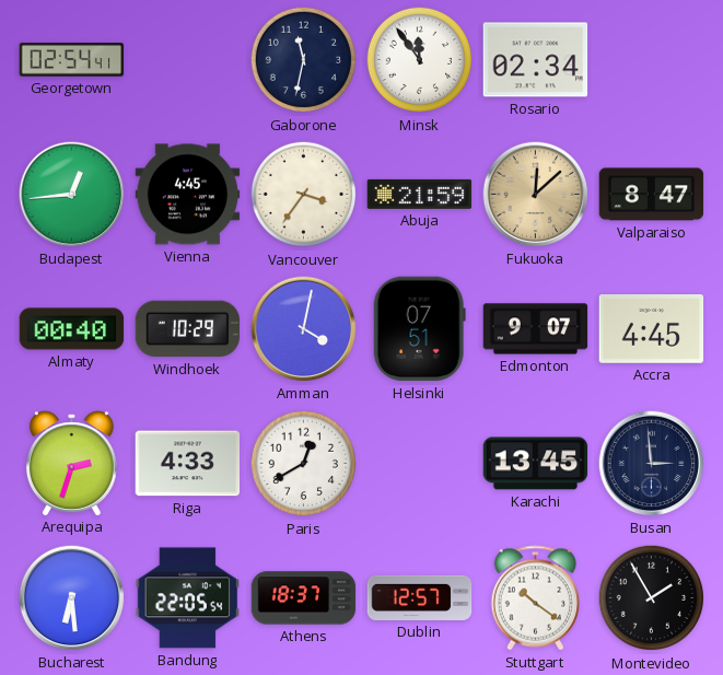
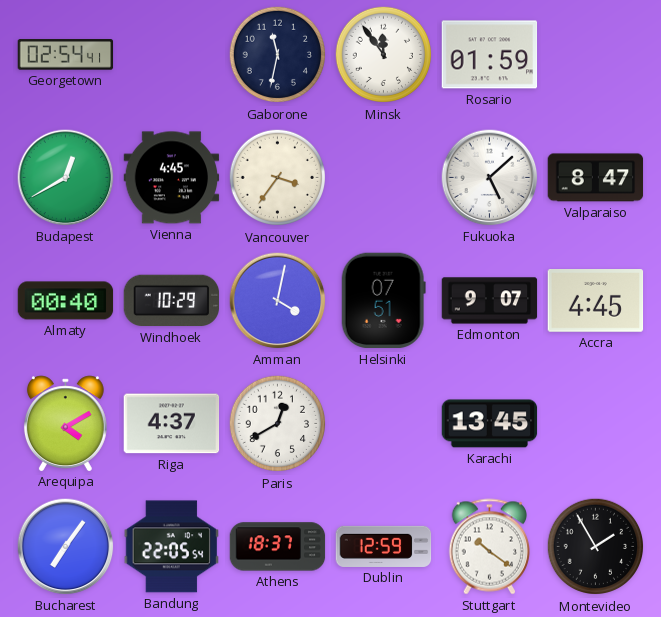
Rosario: 02:34 -> 01:59 (490, 55)
Budapest: 12:44 -> 12:40 (66, 178)
Abuja: 21:59 -> none (420, 194)
Fukuoka: 12:08 -> 5:08 (490, 178)
Fukuoka dial: champagne -> white (490, 178)
Arequipa: 2:33 -> 4:10 (65, 423)
Riga: 4:33 -> 4:37 (172, 424)
Busan: 2:59 -> none (652, 464)
Bucharest: 6:29 -> 7:06 (66, 547)
Dublin: 12:57 -> 12:59 (384, 546)
